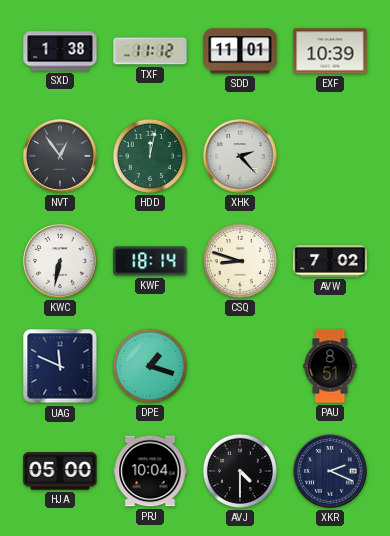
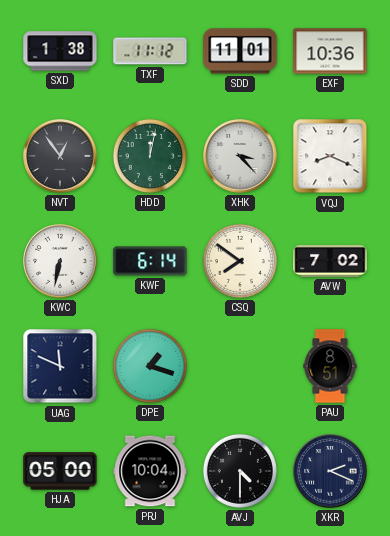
EXF: 10:39 -> 10:36 (330, 51)
XHK: 2:23 -> 3:23 (240, 156)
VQJ: none -> 8:19 (330, 156)
KWF: 18:14 -> 6:14 (150, 261)
CSQ: 8:48 -> 7:51 (240, 261)
